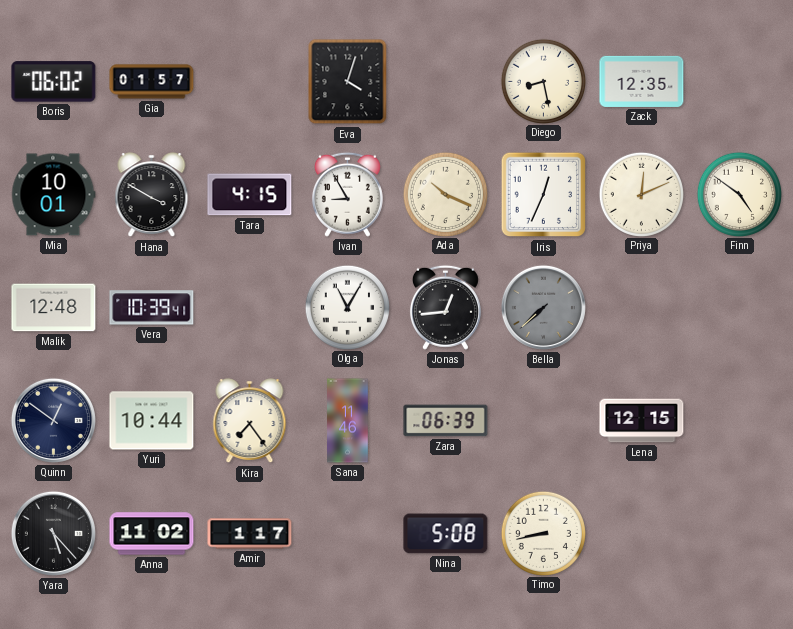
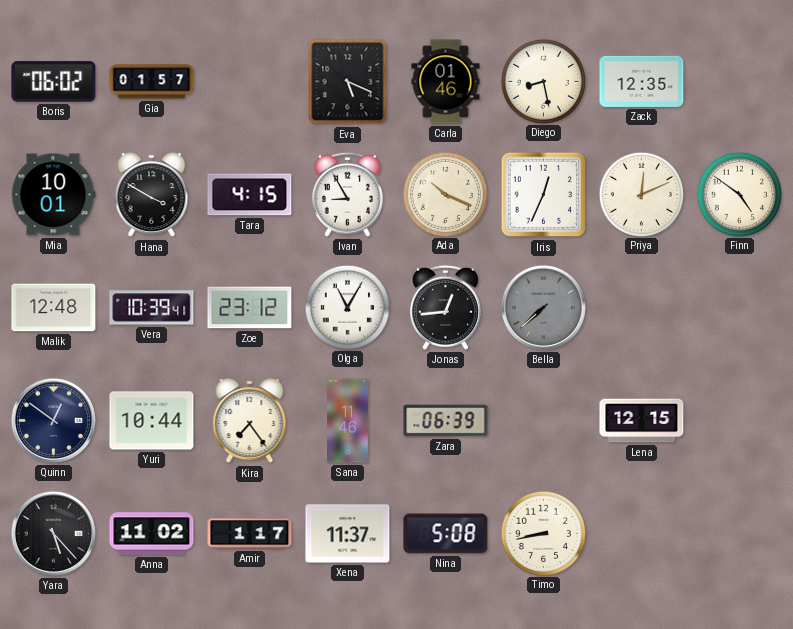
Eva: 4:03 -> 5:19 (348, 82)
Carla: none -> 01:46 (446, 82)
Zoe: none -> 23:12 (250, 308)
Xena: none -> 11:37 (348, 534)
